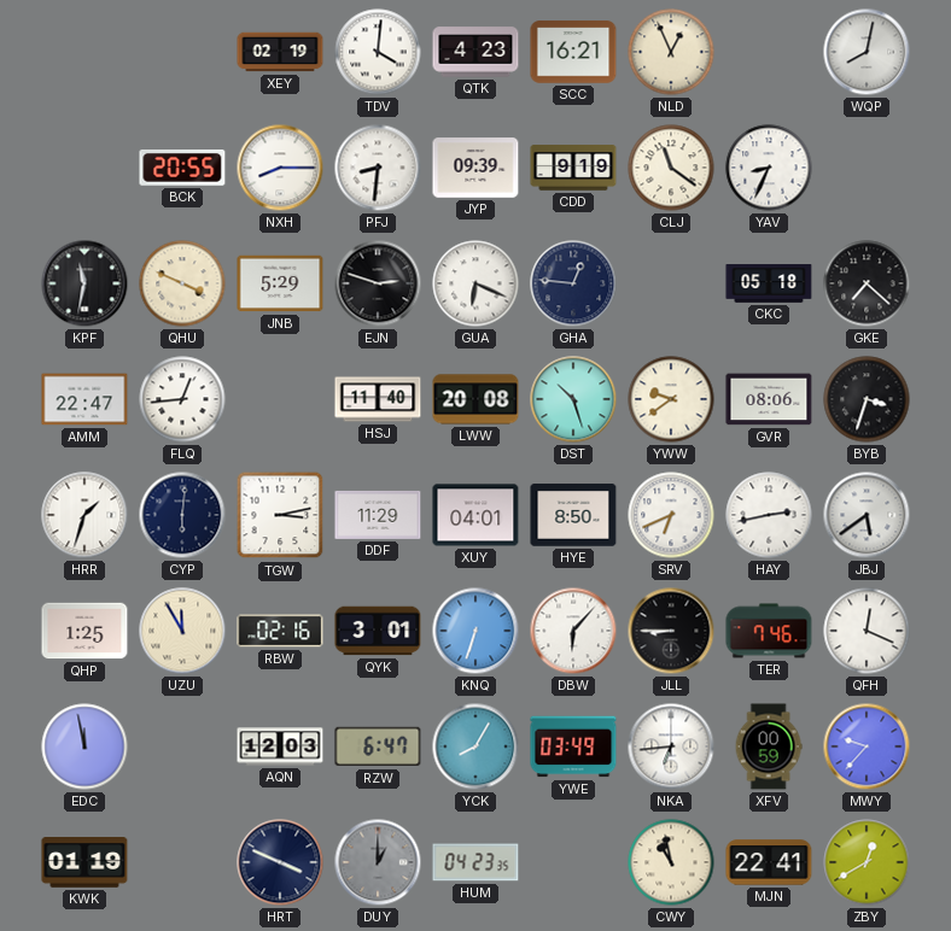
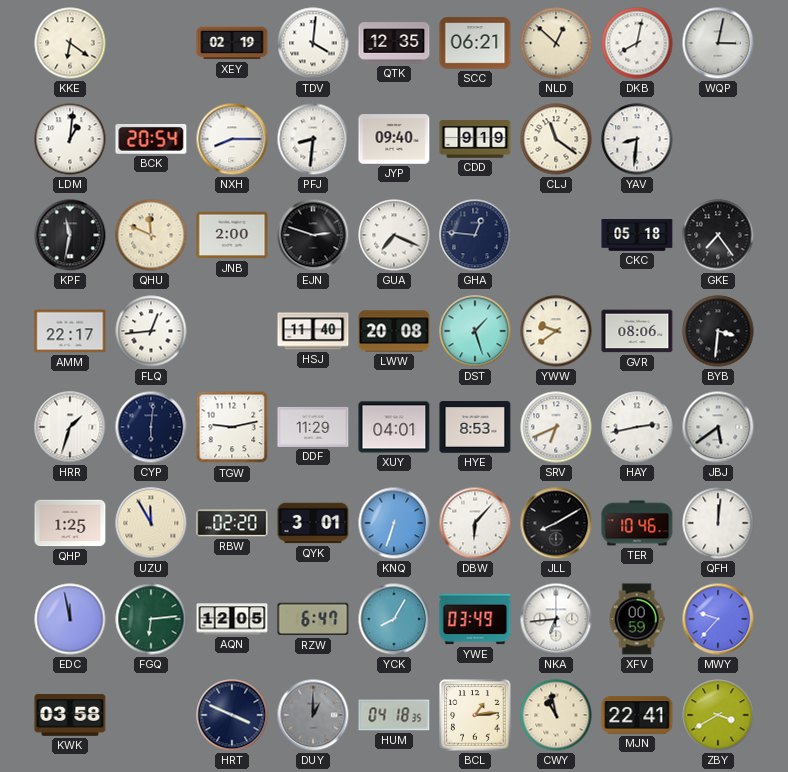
KKE: none -> 6:21 (70, 43)
QTK: 4:23 -> 12:35 (394, 43)
SCC: 16:21 -> 06:21 (475, 43)
NLD: 12:56 -> 12:52 (556, 43)
DKB: none -> 8:02 (637, 43)
WQP: 8:02 -> 3:02 (718, 43)
LDM: none -> 1:01 (70, 139)
BCK: 20:55 -> 20:54 (151, 140)
JYP: 09:39 -> 09:40 (394, 139)
YAV: 8:34 -> 8:31 (637, 139)
QHU: 3:49 -> 11:49 (151, 235)
JNB: 5:29 -> 2:00 (232, 235)
GUA: 6:19 -> 7:19 (394, 235)
GKE: 7:22 -> 7:24 (718, 235)
AMM: 22:47 -> 22:17 (70, 331)
DST: 10:27 -> 1:27 (475, 331)
BYB: 3:33 -> 3:31 (718, 331)
TGW: 3:13 -> 9:13 (232, 427)
HYE: 8:50 -> 8:53 (475, 427)
RBW: 02:16 -> 02:20 (232, 523)
JLL: 8:45 -> 8:10 (556, 523)
TER: 7:46 -> 10:46 (637, 523)
QFH: 12:19 -> 12:01 (718, 523)
FGQ: none -> 6:14 (151, 619)
AQN: 12:03 -> 12:05 (232, 619)
KWK: 01:19 -> 03:58 (70, 715)
HUM: 04:23 -> 04:18 (394, 715)
BCL: none -> 1:14 (475, 715)
ZBY: 12:40 -> 3:40 (718, 715)
